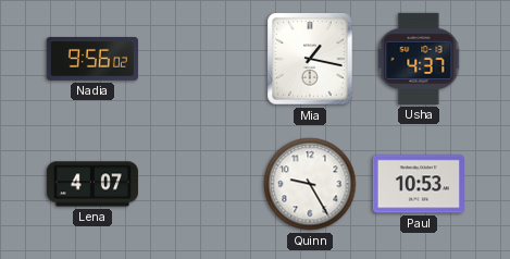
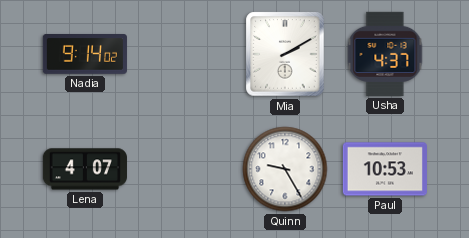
Nadia: 9:56 -> 9:14 (85, 55)
Mia: 1:17 -> 2:10 (285, 54)
